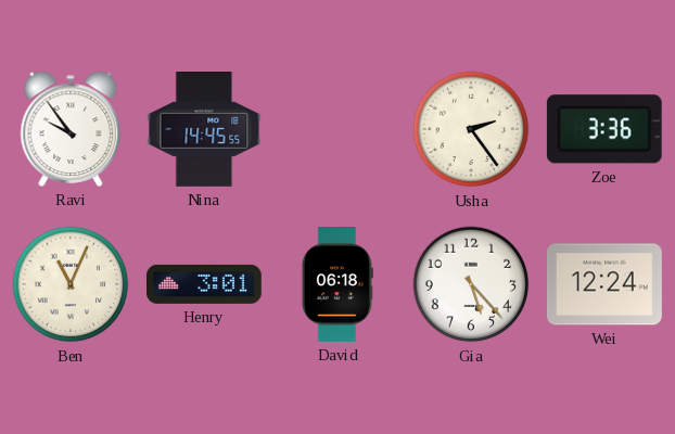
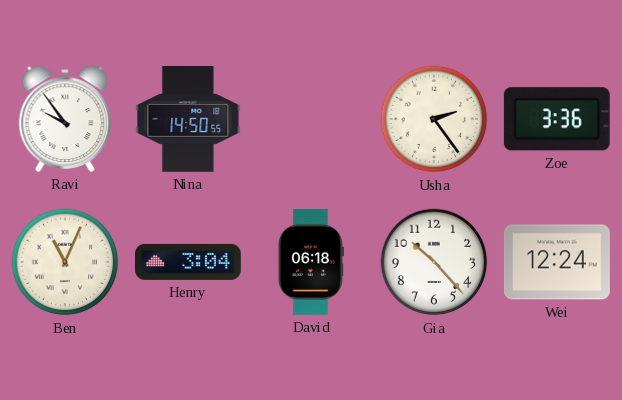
Nina: 14:45 -> 14:50 (188, 120)
Henry: 3:01 -> 3:04 (189, 262)
Gia: 5:23 -> 10:23 (434, 262)
